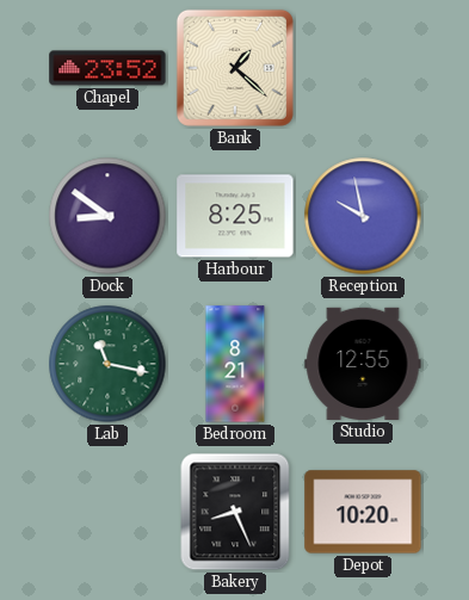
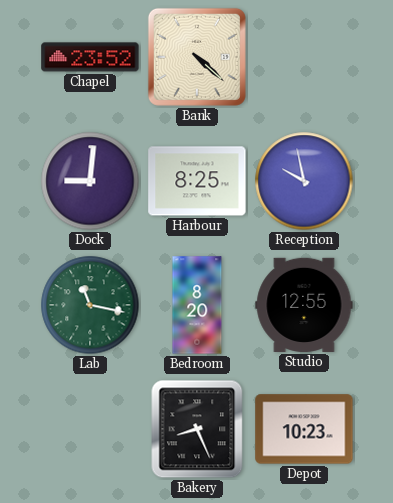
Bank: 1:22 -> 4:22 (197, 57)
Dock: 8:51 -> 9:01 (90, 181)
Bedroom: 8:21 -> 8:20 (197, 305)
Depot: 10:20 -> 10:23 (304, 429)
